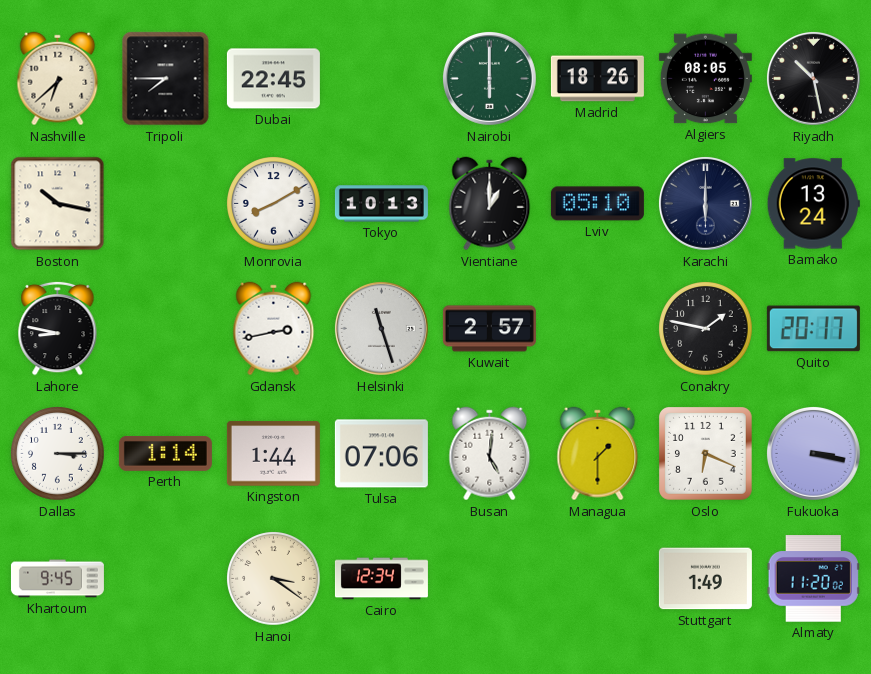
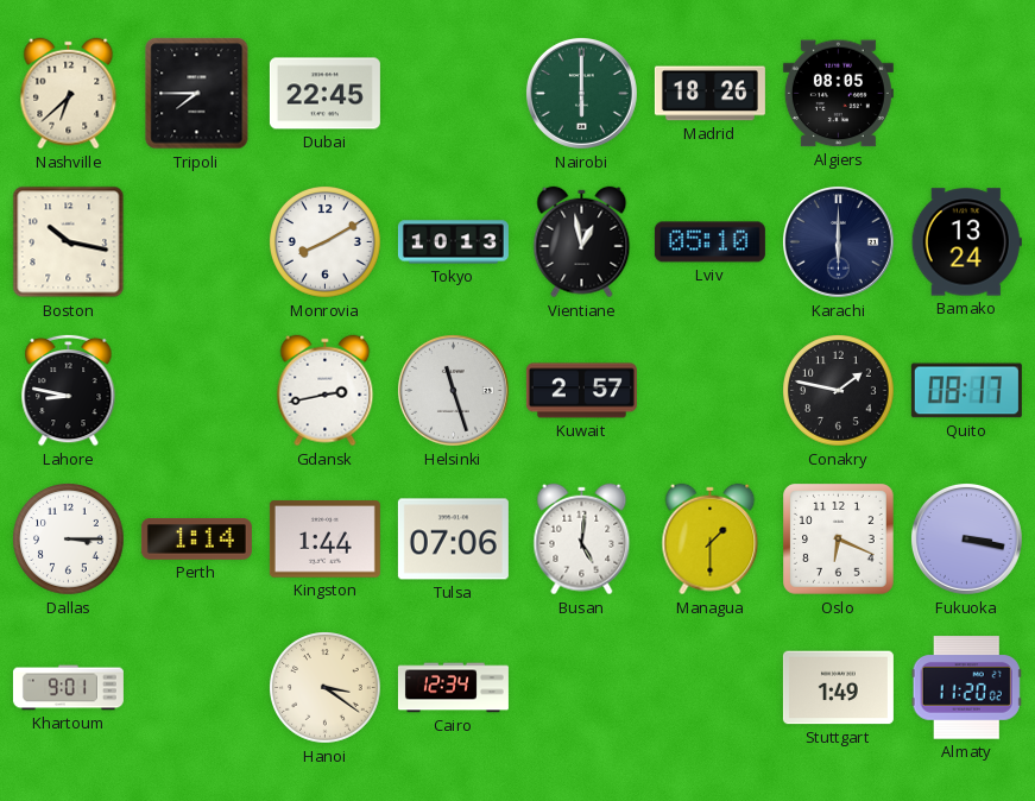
Riyadh: 10:28 -> none (813, 78)
Vientiane: 1:00 -> 12:58 (582, 242)
Quito: 20:17 -> 08:17 (966, 391)
Khartoum: 9:45 -> 9:01 (68, 688)
